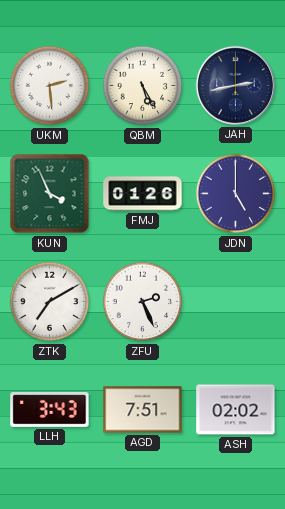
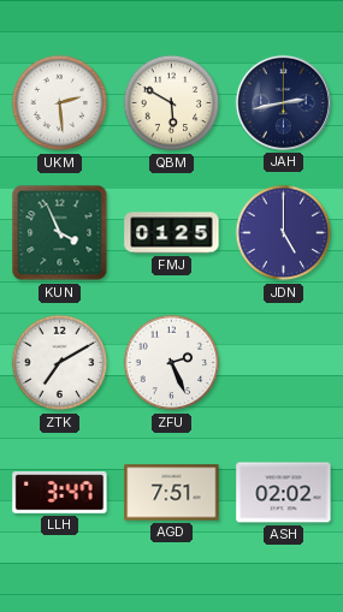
QBM: 5:25 -> 5:50 (172, 103)
FMJ: 01:26 -> 01:25 (172, 233)
LLH: 3:43 -> 3:47 (60, 493)
